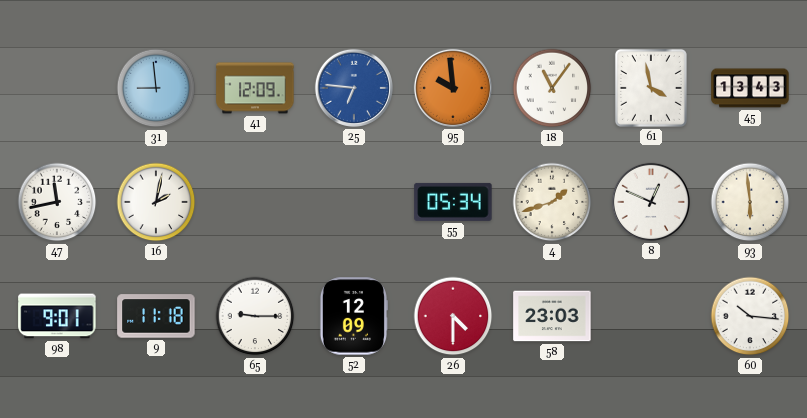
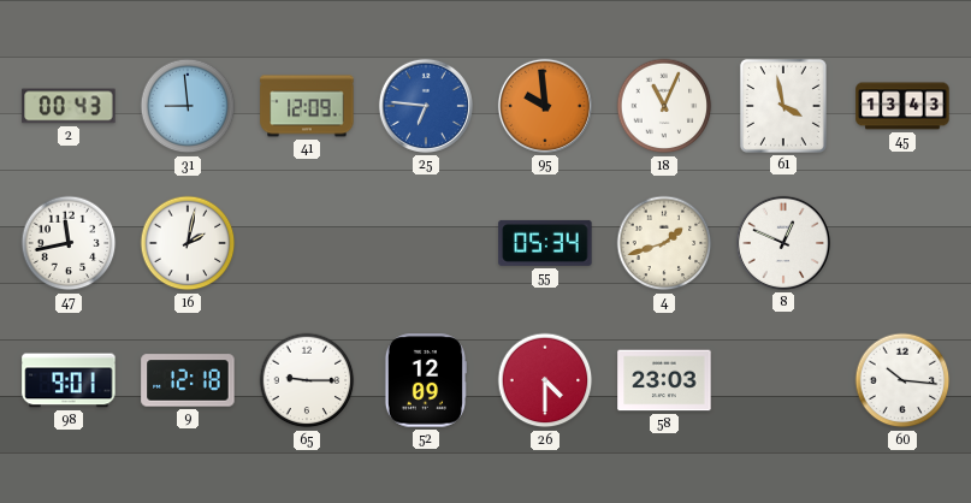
2: none -> 00:43 (69, 106)
18: 11:06 -> 11:04 (664, 106)
93: 5:59 -> none (750, 202)
9: 11:18 -> 12:18 (188, 380)
